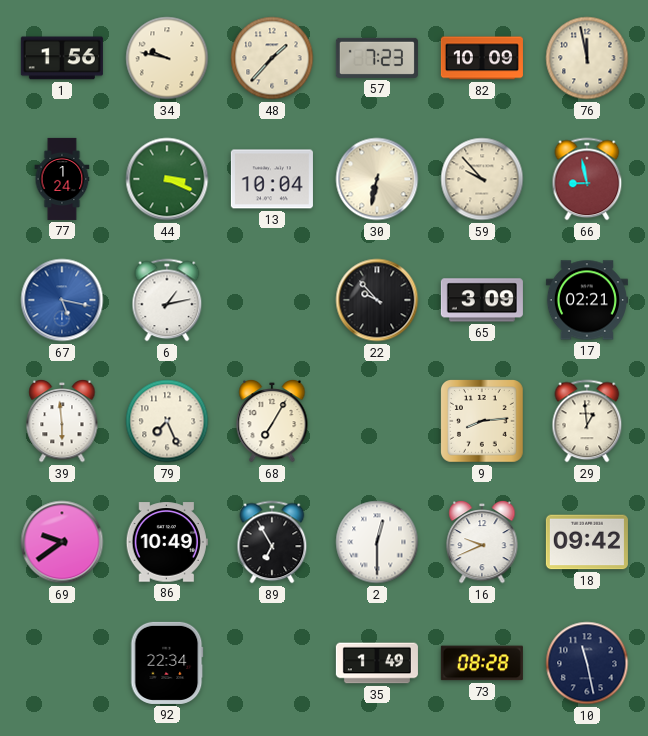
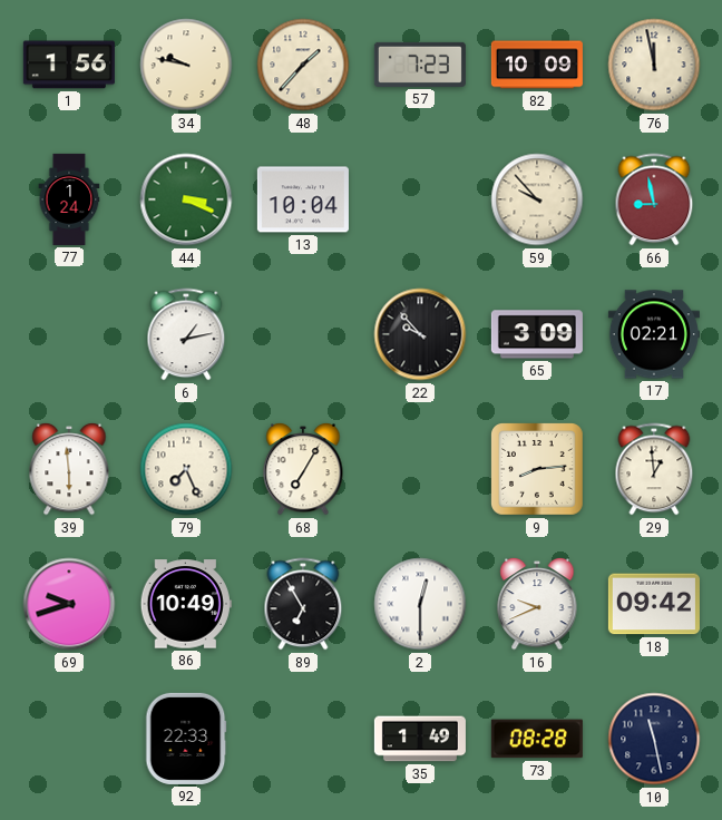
30: 6:32 -> none (377, 179)
67: 5:17 -> none (62, 300)
69: 9:39 -> 9:42 (69, 604)
92: 22:34 -> 22:33 (186, 739)
